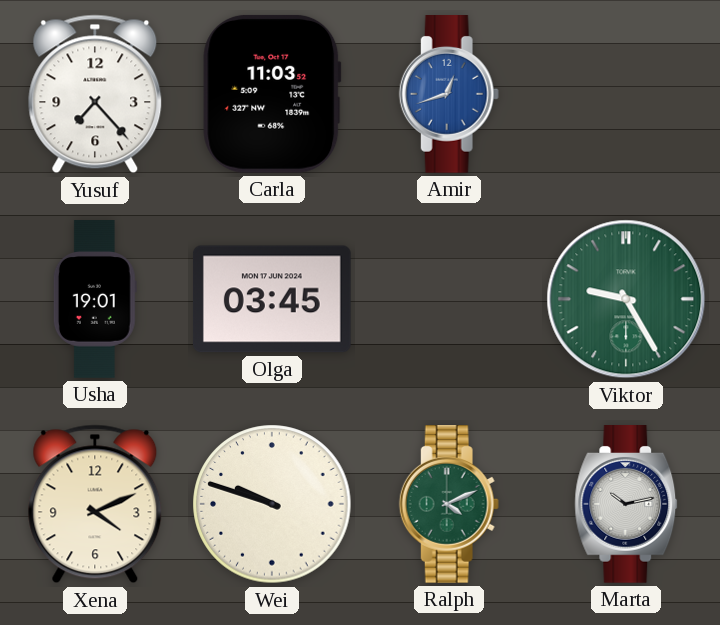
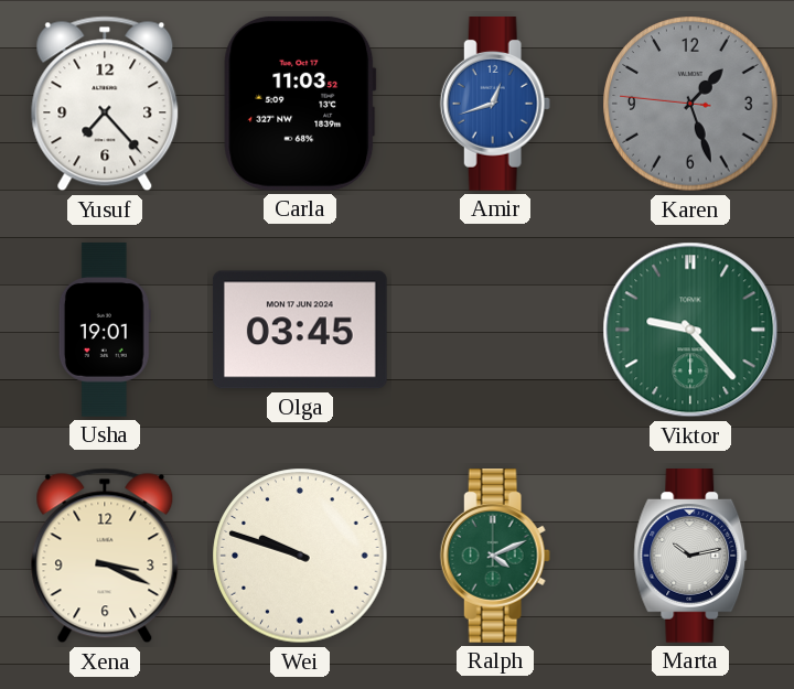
Karen: none -> 1:26 (690, 104)
Viktor: 9:25 -> 9:23 (690, 330)
Xena: 4:11 -> 3:19 (105, 556)
